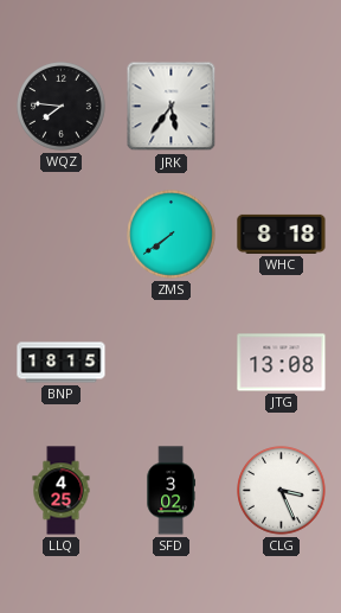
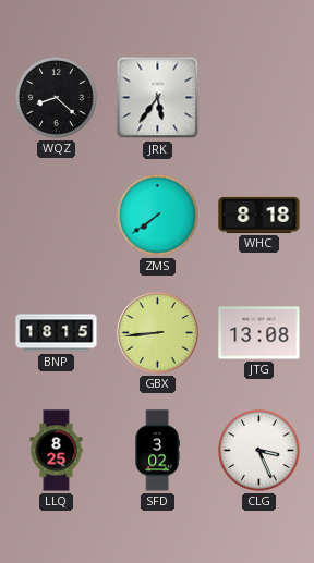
WQZ: 7:46 -> 8:22 (57, 98)
GBX: none -> 8:44 (158, 333)
LLQ: 4:25 -> 8:25 (57, 451)
